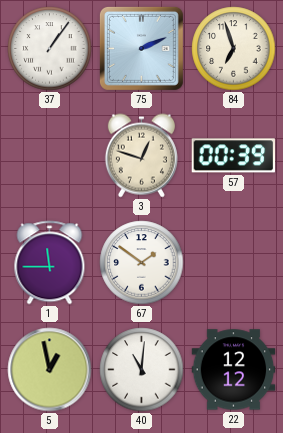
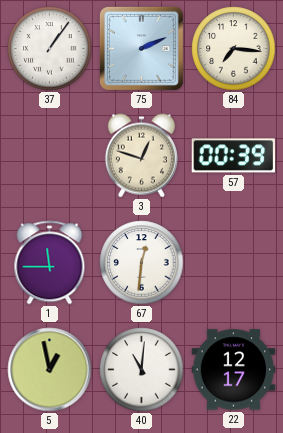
84: 6:57 -> 7:16 (234, 49)
67: 1:51 -> 12:31 (142, 263)
22: 12:12 -> 12:17 (234, 370)
